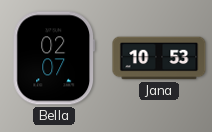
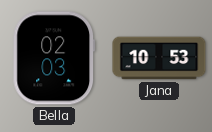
Bella: 02:07 -> 02:03 (54, 58)
